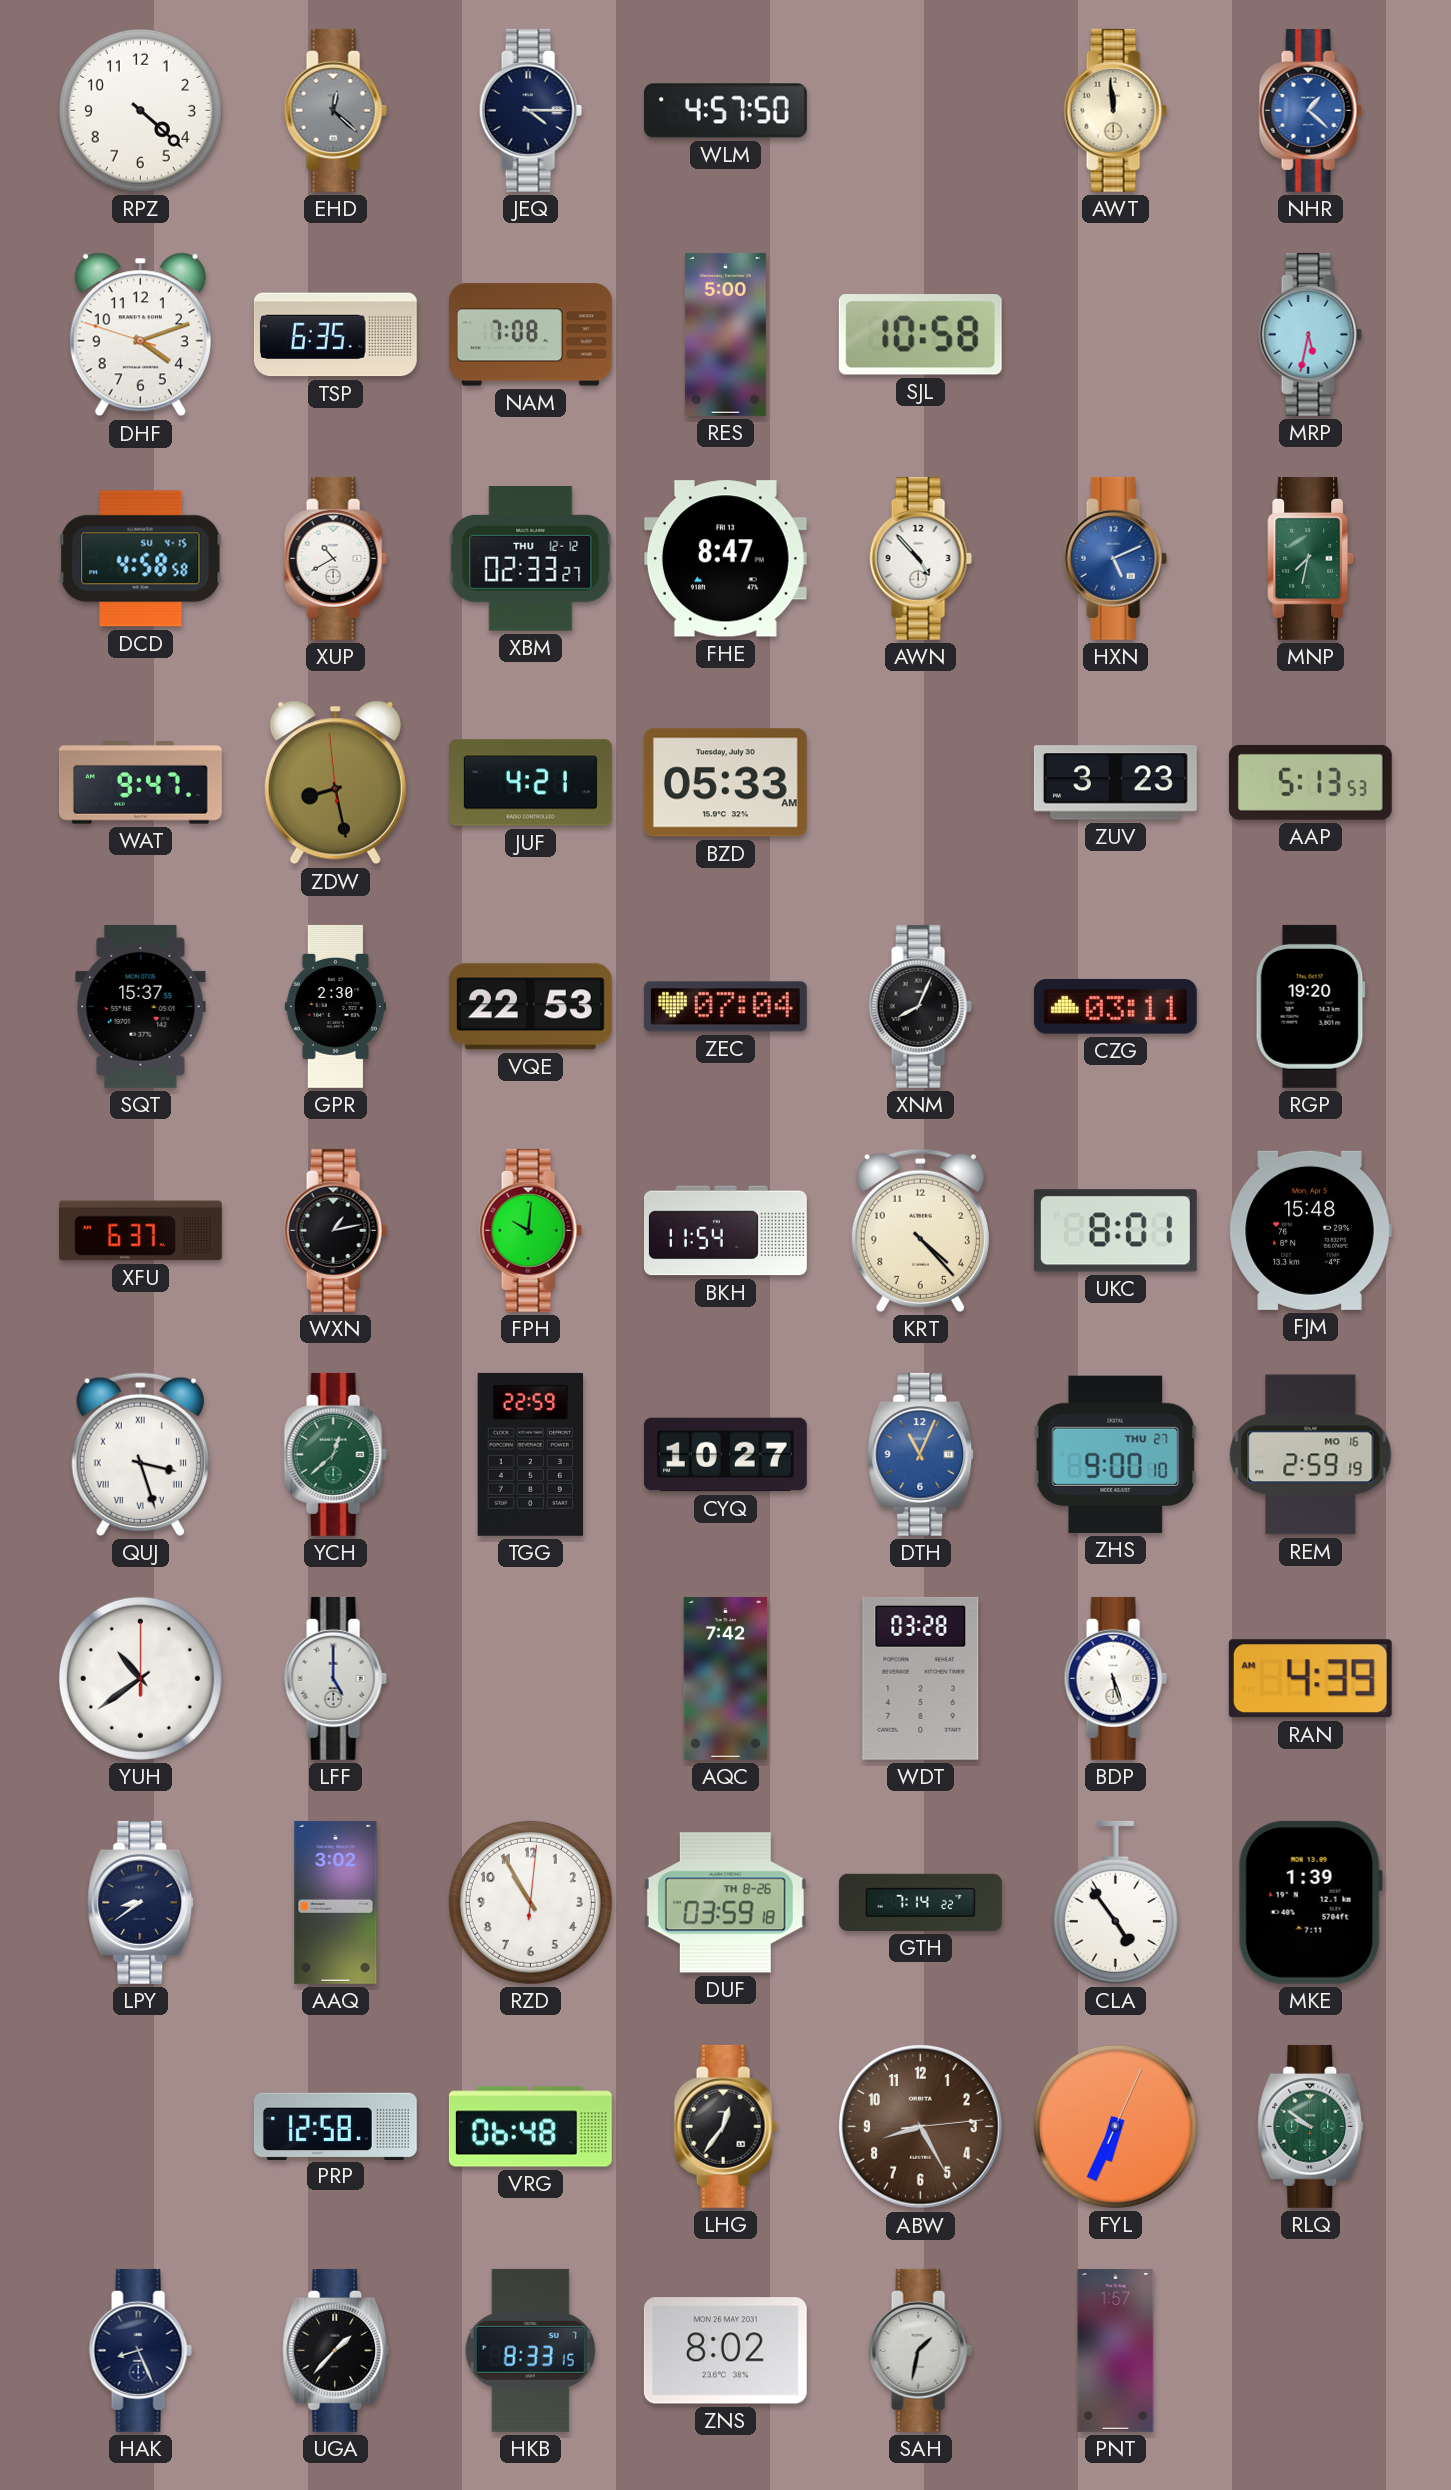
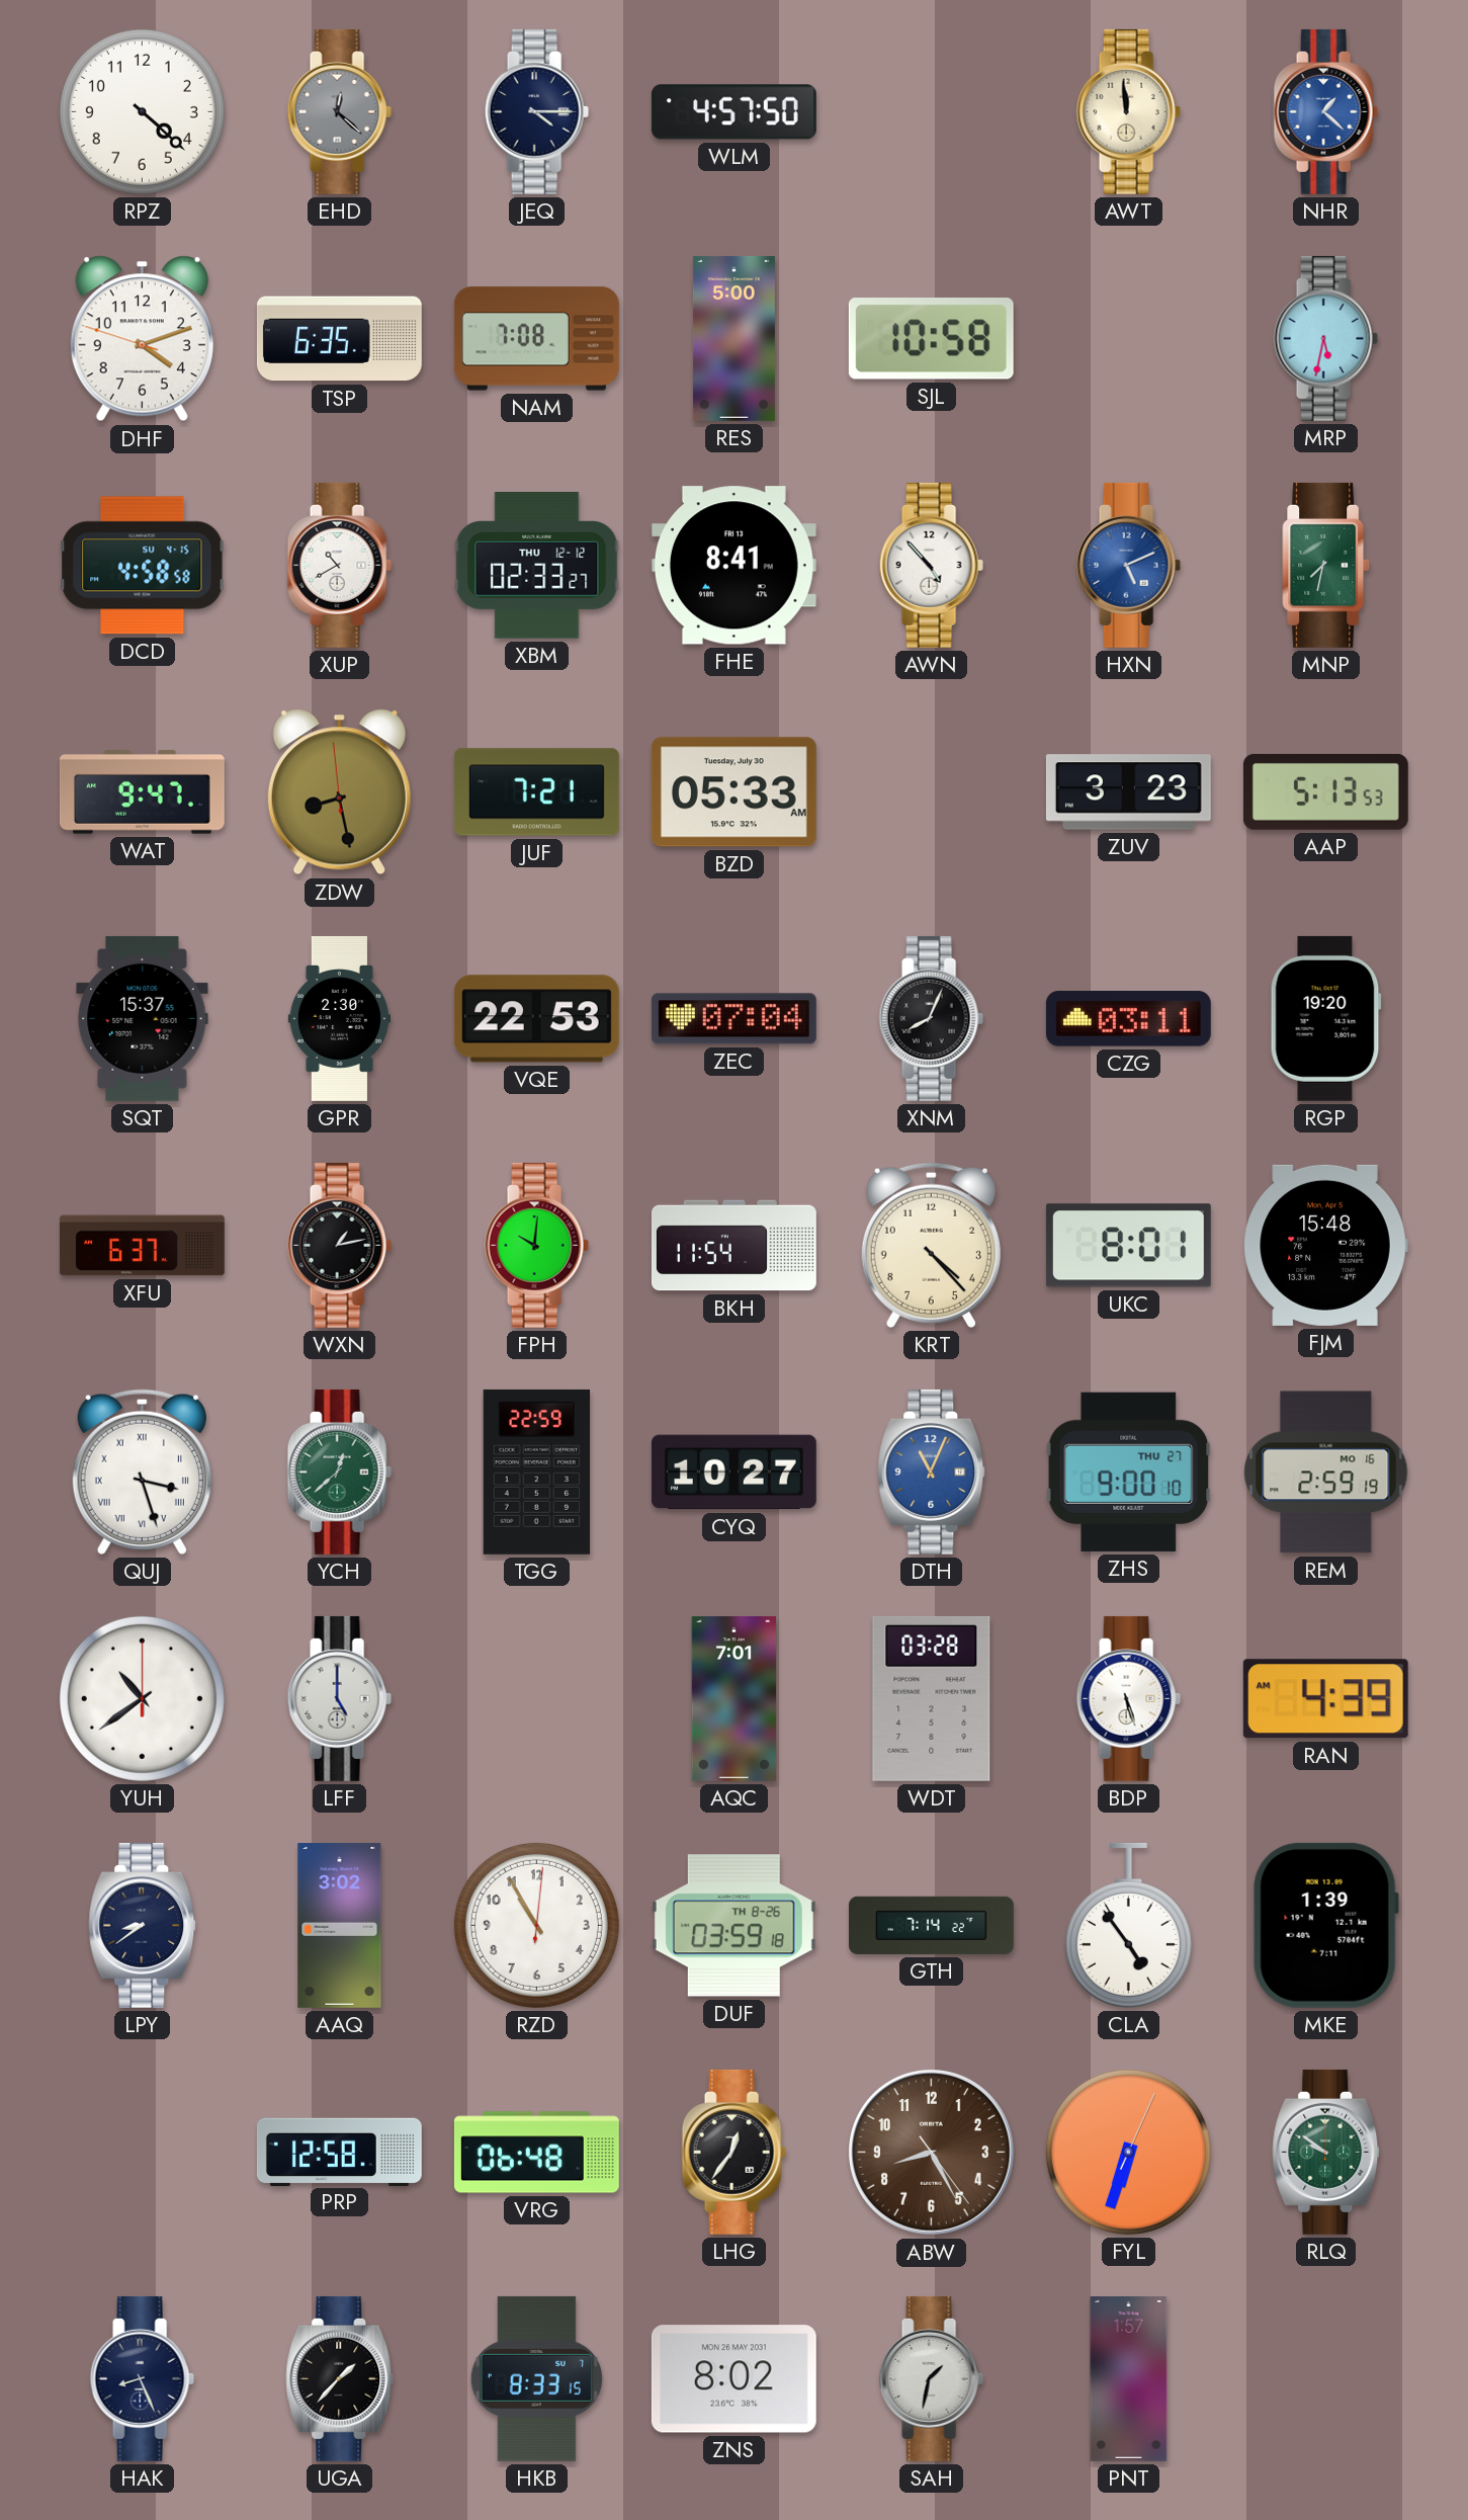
FHE: 8:47 -> 8:41 (733, 566)
JUF: 4:21 -> 7:21 (536, 792)
AQC: 7:42 -> 7:01 (735, 1698)
ABW: 8:25:14 -> 8:25:24 (932, 2153)
FYL: 6:34 -> 6:33 (1128, 2152)
